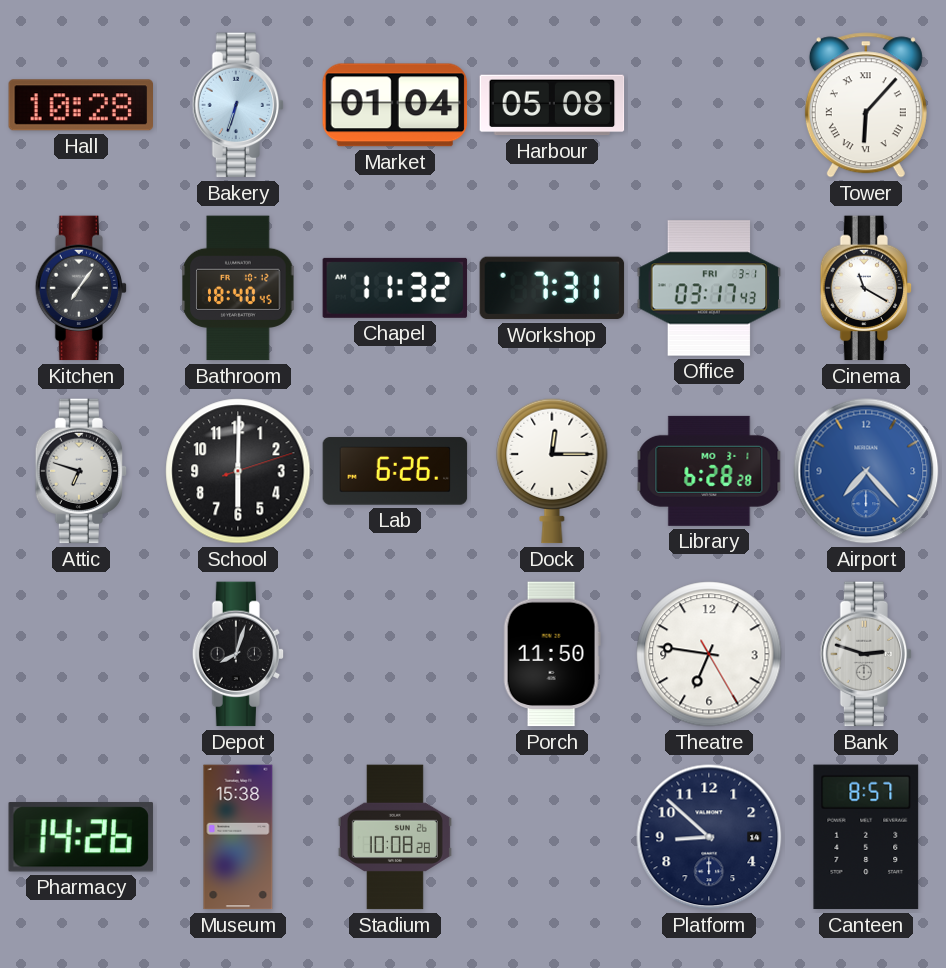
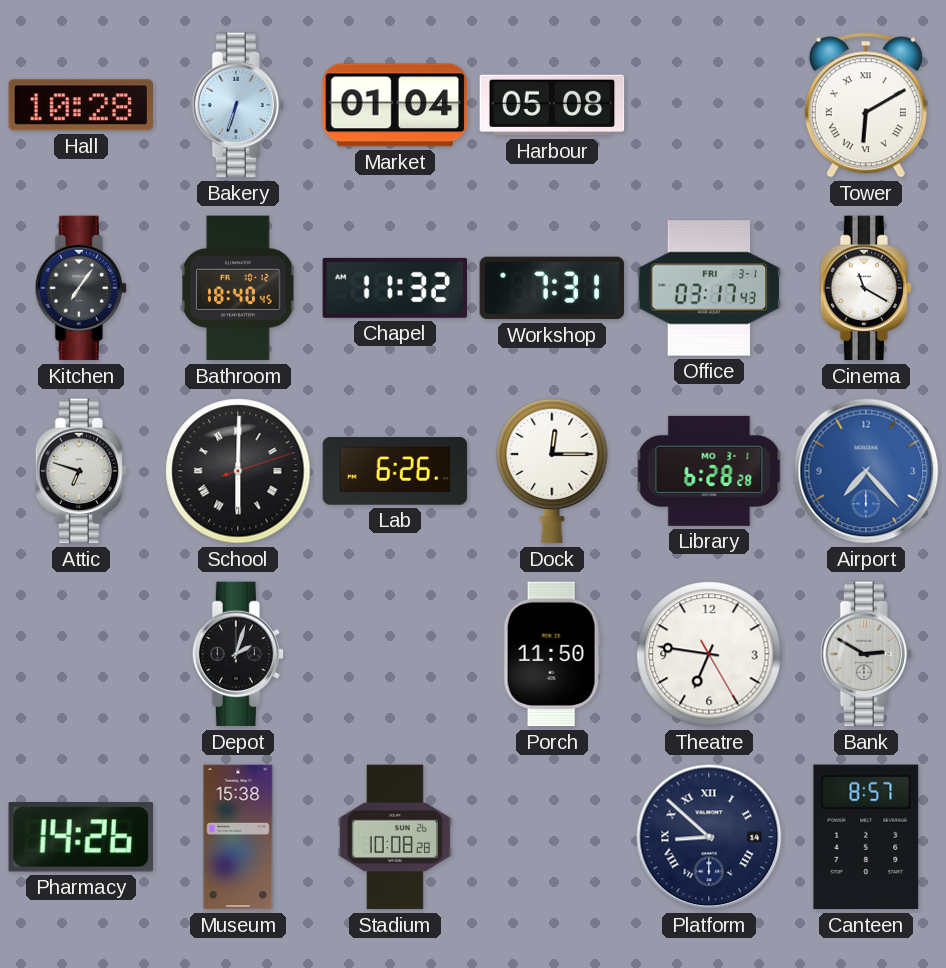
Tower: 6:07 -> 6:10 (866, 105)
School numerals: Arabic -> Roman (238, 471)
Depot: 8:03 -> 2:03 (238, 654)
Bank: 2:48 -> 2:50 (866, 654)
Platform numerals: Arabic -> Roman (709, 837)
